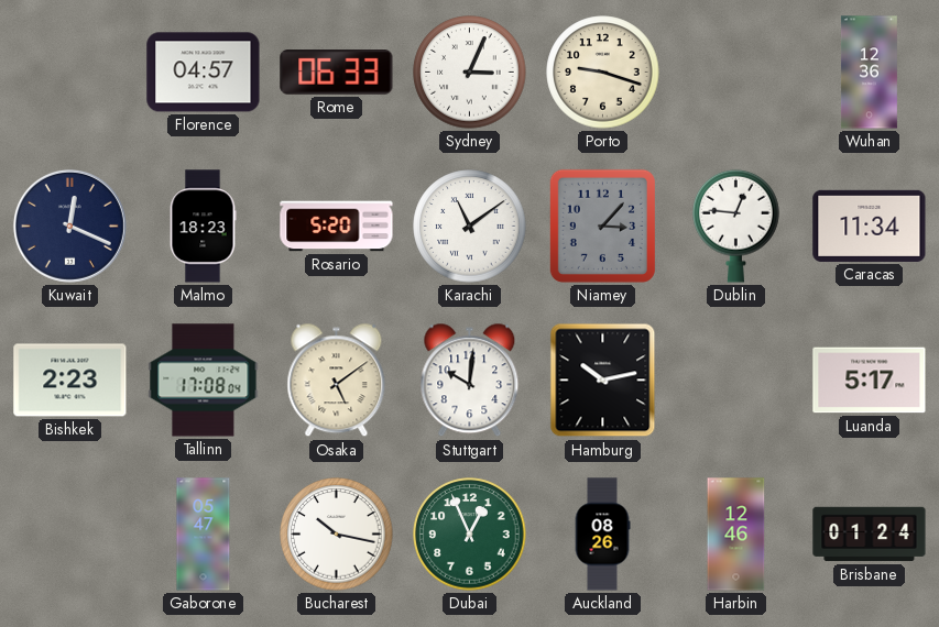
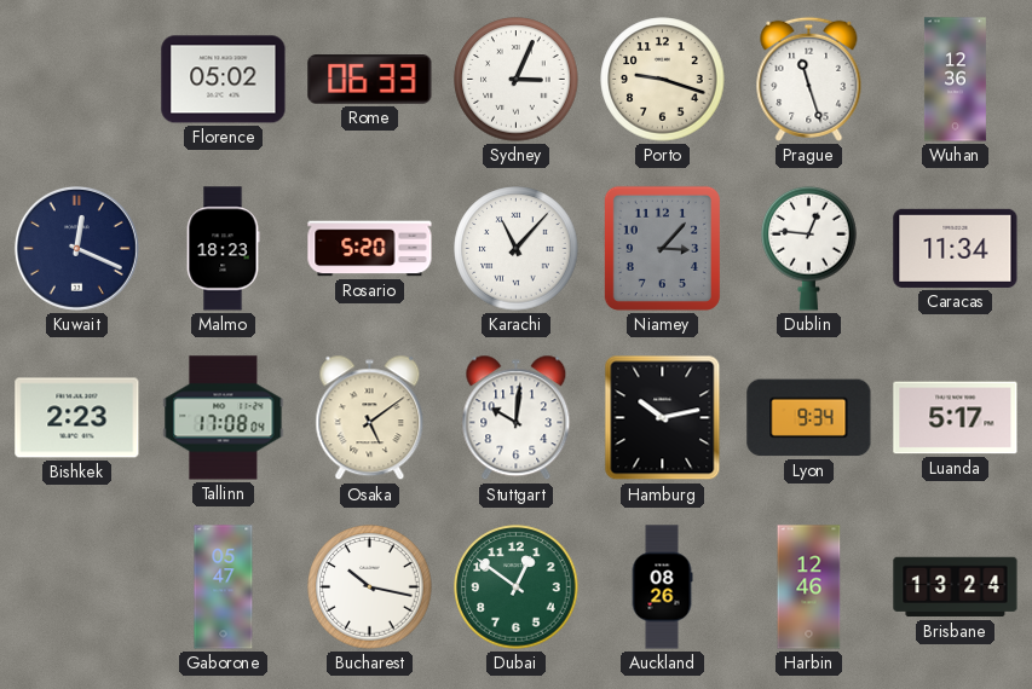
Florence: 04:57 -> 05:02 (224, 80)
Prague: none -> 11:27 (809, 79)
Karachi: 11:09 -> 11:07 (517, 249)
Lyon: none -> 9:34 (809, 418)
Dubai: 12:56 -> 12:51 (517, 587)
Brisbane: 01:24 -> 13:24 (956, 587)
